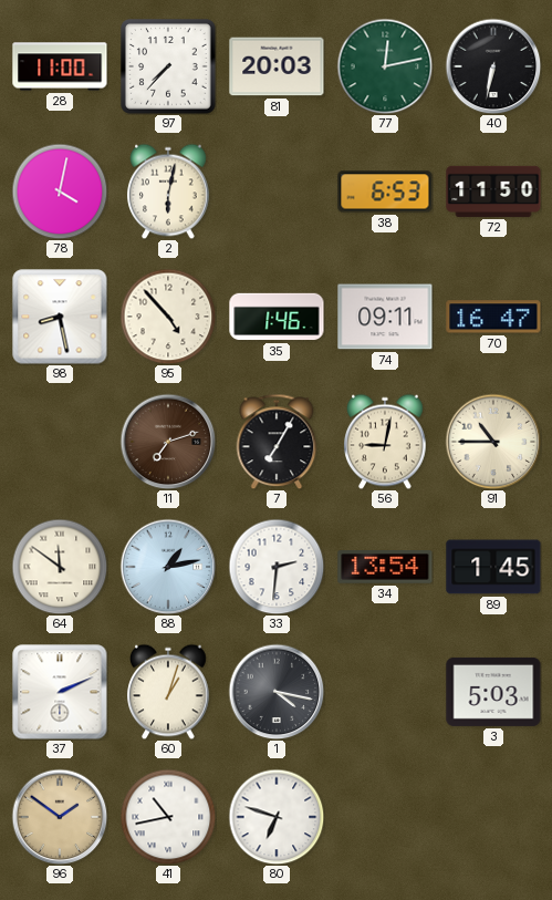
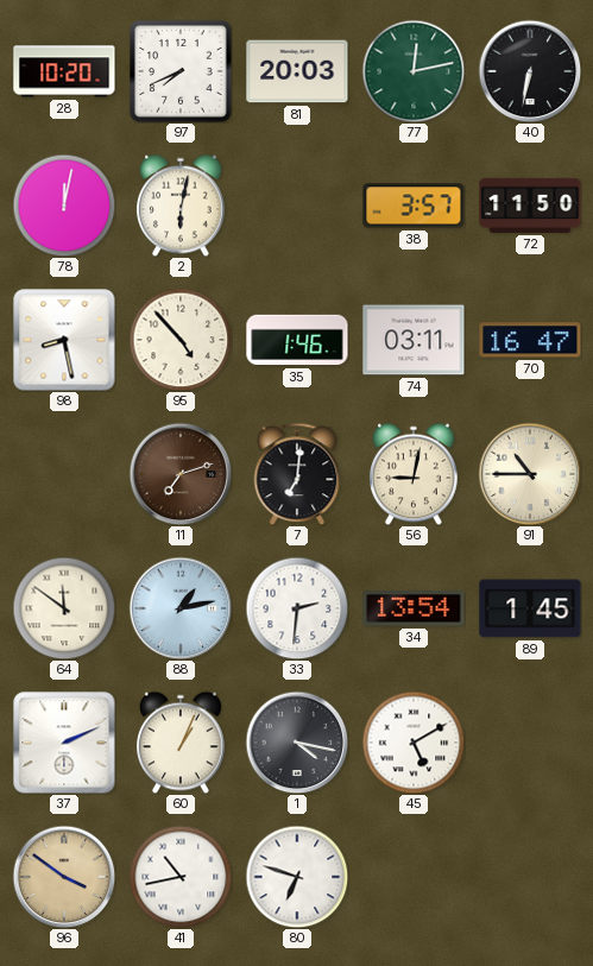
28: 11:00 -> 10:20 (64, 71)
97: 7:37 -> 7:41 (181, 71)
78: 4:02 -> 12:02 (64, 206)
38: 6:53 -> 3:57 (414, 206)
74: 09:11 -> 03:11 (414, 340)
7: 7:05 -> 7:01 (297, 474)
60: 1:03 -> 1:04 (181, 743)
45: none -> 5:10 (414, 743)
3: 5:03 -> none (493, 692)
96: 1:51 -> 3:51 (64, 877)
